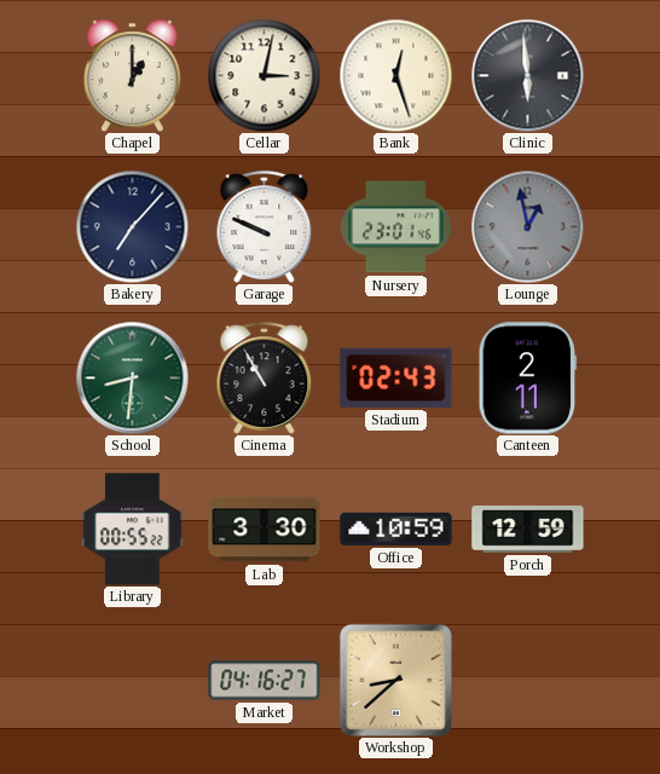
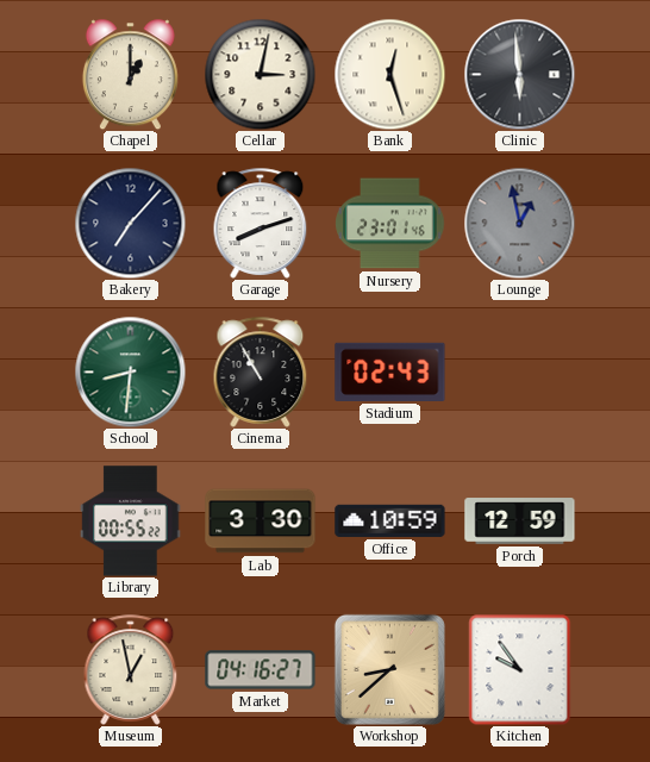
Garage: 9:49 -> 8:12 (261, 223)
Canteen: 2:11 -> none (528, 379)
Museum: none -> 12:58 (131, 669)
Kitchen: none -> 9:54 (520, 669)
